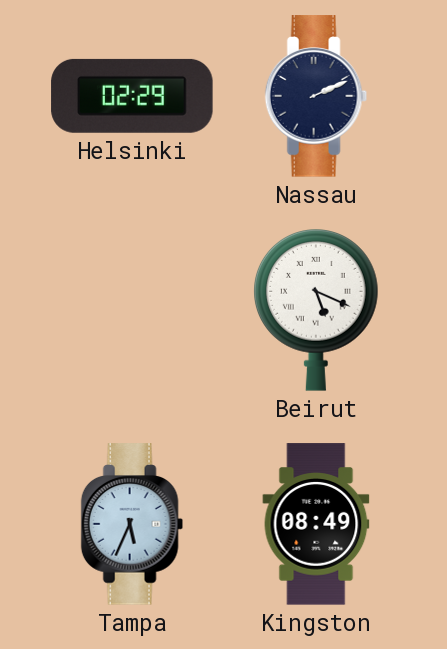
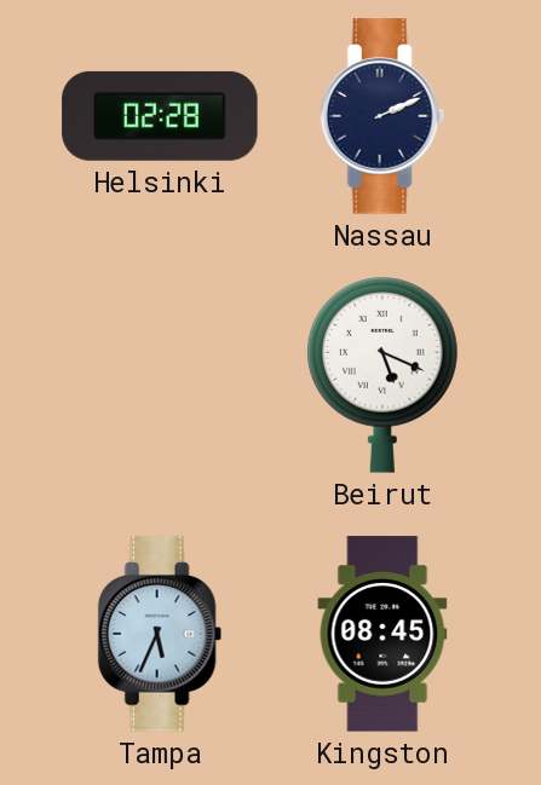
Helsinki: 02:29 -> 02:28 (160, 116)
Kingston: 08:49 -> 08:45 (382, 634)
